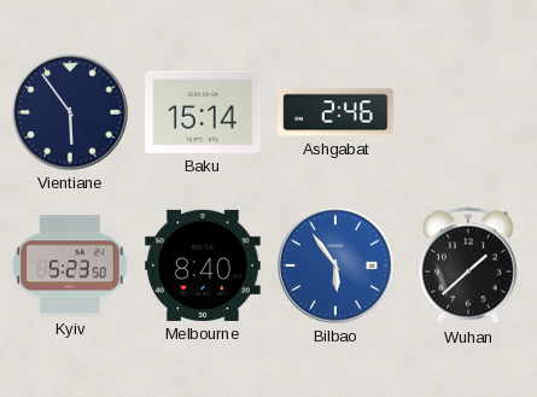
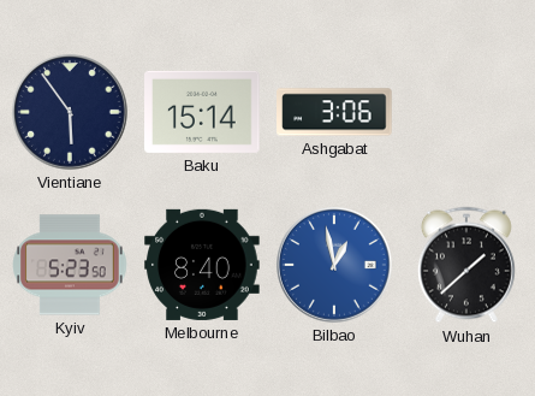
Ashgabat: 2:46 -> 3:06 (334, 112)
Bilbao: 5:54 -> 12:58 (335, 266)
